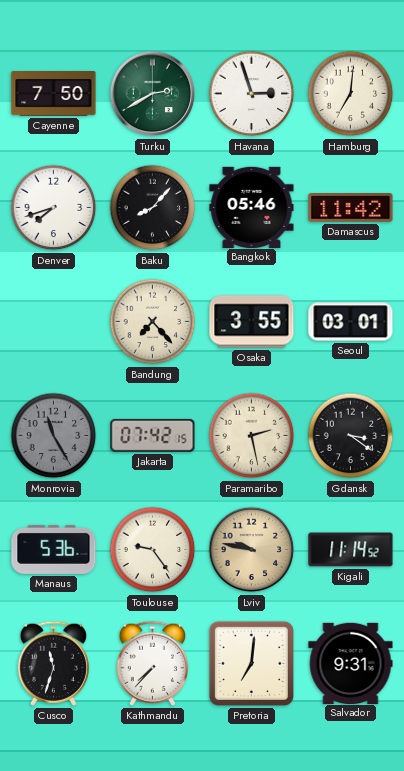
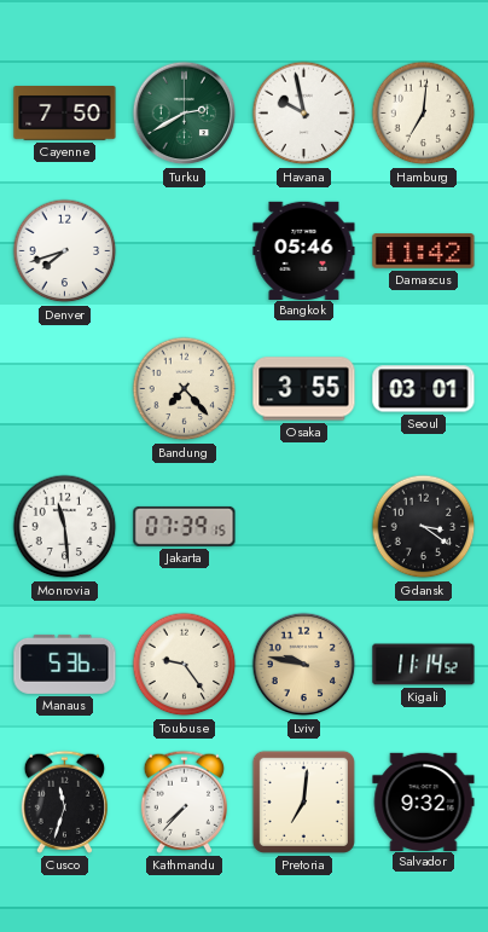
Havana: 2:57 -> 9:58 (304, 114)
Baku: 8:07 -> none (153, 208)
Monrovia: 11:25 -> 11:29 (65, 527)
Monrovia dial: grey -> white (65, 527)
Jakarta: 07:42 -> 07:39 (185, 526)
Paramaribo: 2:28 -> none (252, 436)
Salvador: 9:31 -> 9:32 (424, 801)
